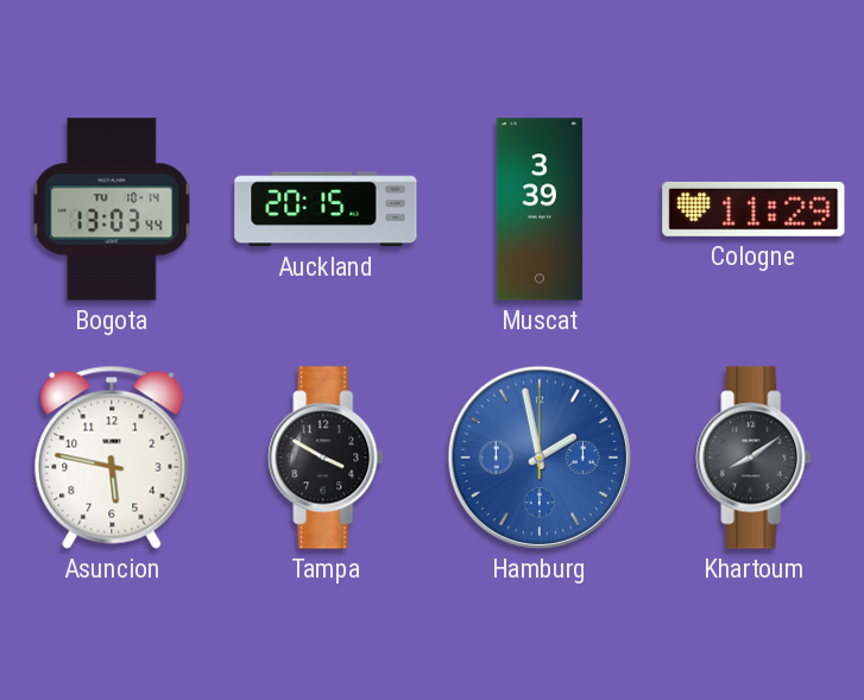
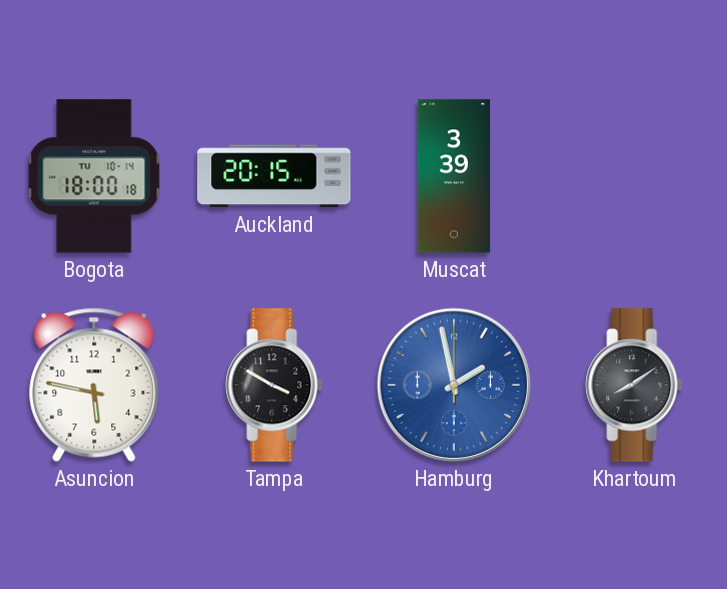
Bogota: 13:03 -> 18:00 (94, 176)
Cologne: 11:29 -> none (753, 209)
